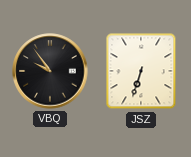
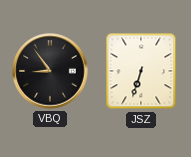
VBQ: 9:54 -> 8:54 (50, 71)
